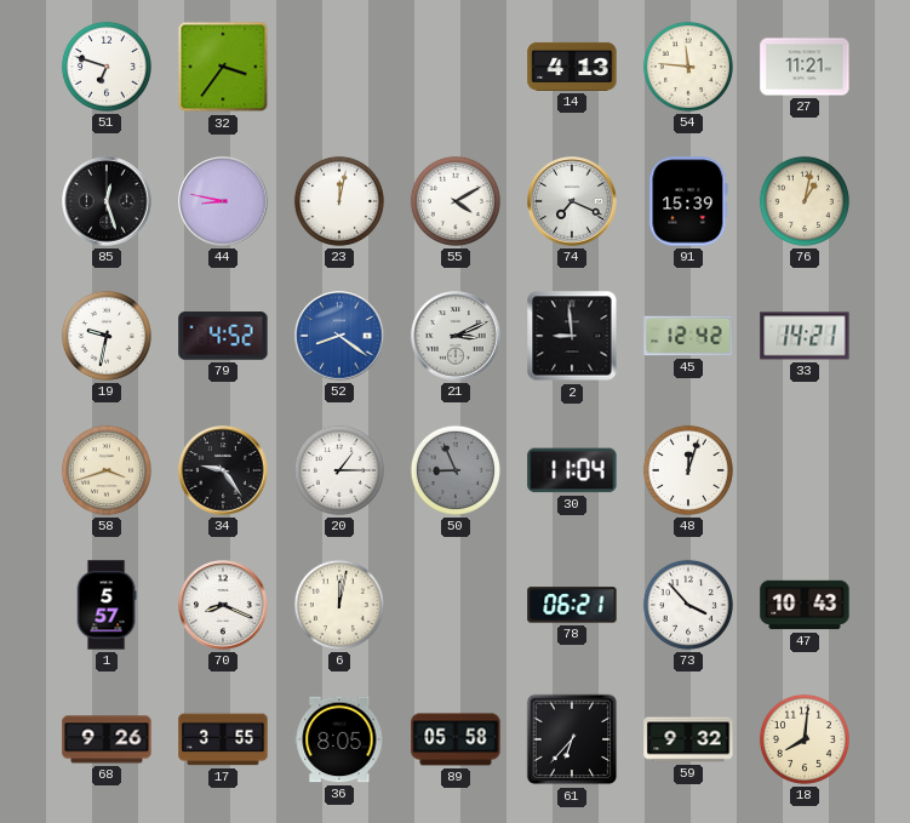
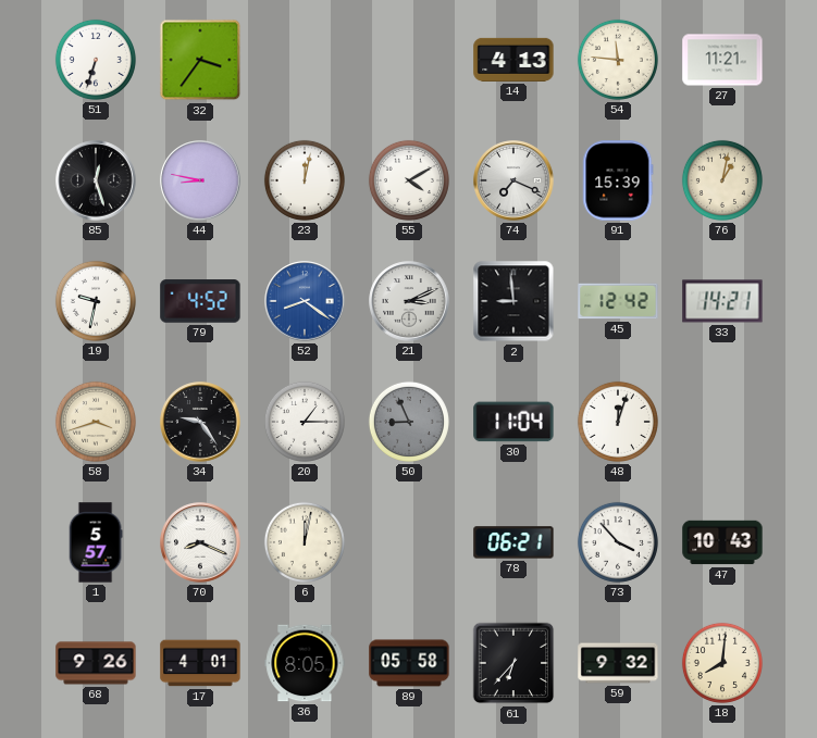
51: 6:48 -> 6:33 (96, 60)
17: 3:55 -> 4:01 (200, 663)
